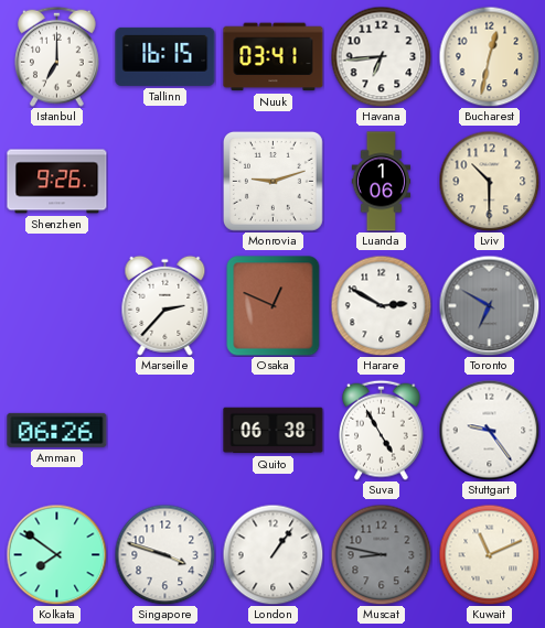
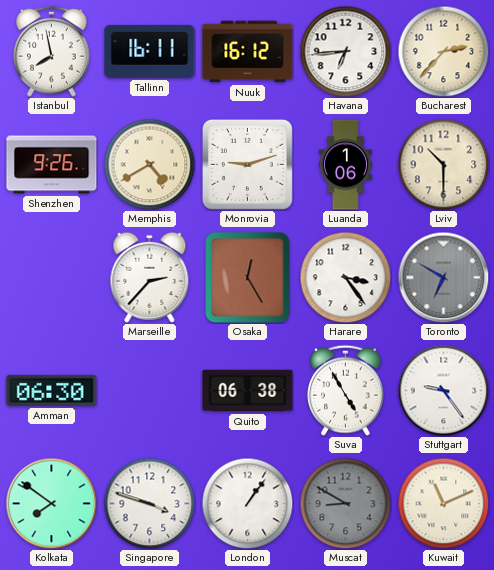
Istanbul: 7:00 -> 7:58 (52, 51)
Tallinn: 16:15 -> 16:11 (150, 51)
Nuuk: 03:41 -> 16:12 (248, 52)
Bucharest: 12:32 -> 2:37 (443, 51)
Memphis: none -> 4:40 (149, 164)
Osaka: 12:49 -> 12:25 (248, 278)
Harare: 2:50 -> 3:24 (345, 277)
Amman: 06:26 -> 06:30 (52, 390)
Muscat: 8:47 -> 8:50 (345, 503)
